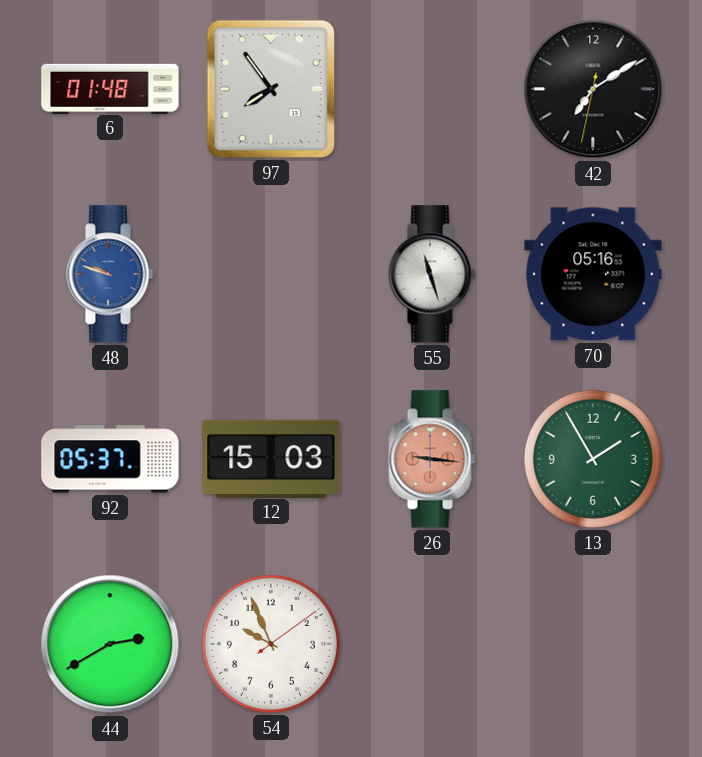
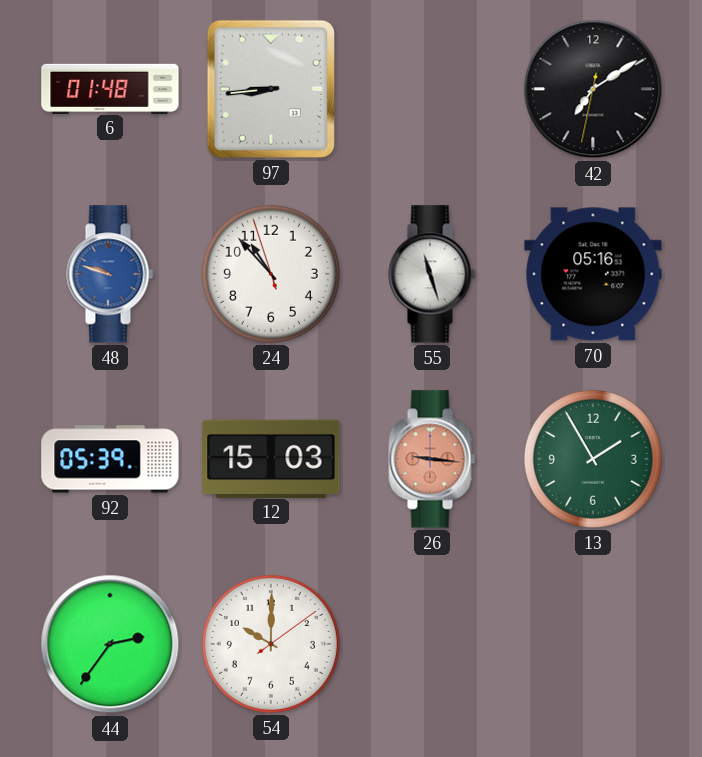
97: 7:54 -> 8:44 (271, 89)
24: none -> 10:52 (271, 274)
92: 05:37 -> 05:39 (110, 459)
44: 2:40 -> 2:36 (110, 644)
54: 9:56 -> 10:00 (271, 644)
